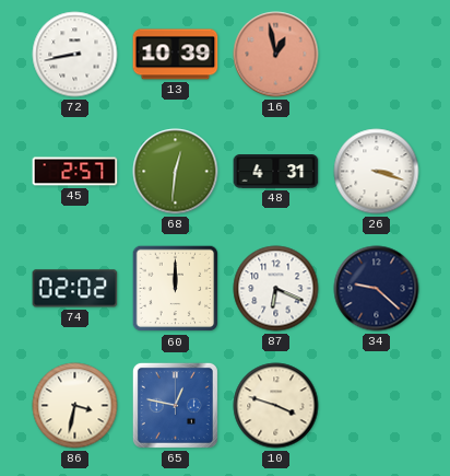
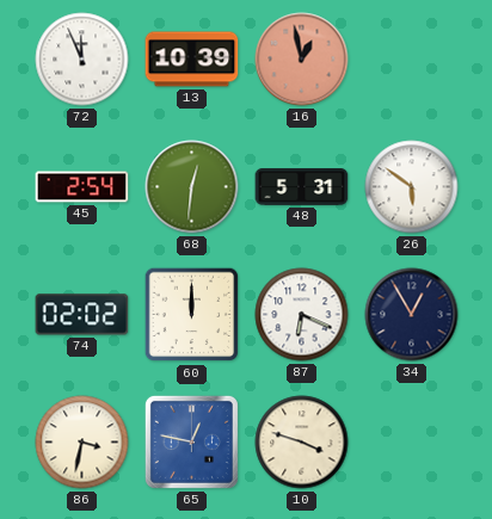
72: 8:43 -> 11:56 (82, 60)
45: 2:57 -> 2:54 (82, 187)
48: 4:31 -> 5:31 (302, 187)
26: 3:18 -> 5:51 (412, 187)
34: 9:22 -> 12:55 (412, 315)
